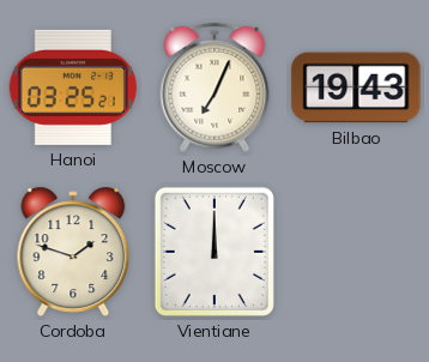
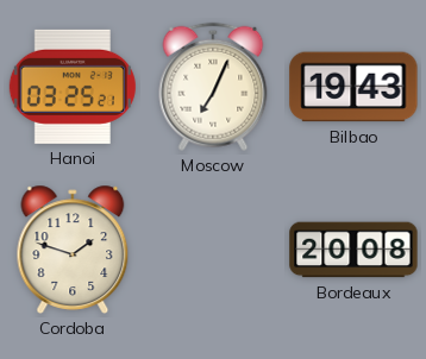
Vientiane: 12:00 -> none (214, 252)
Bordeaux: none -> 20:08 (353, 250)
